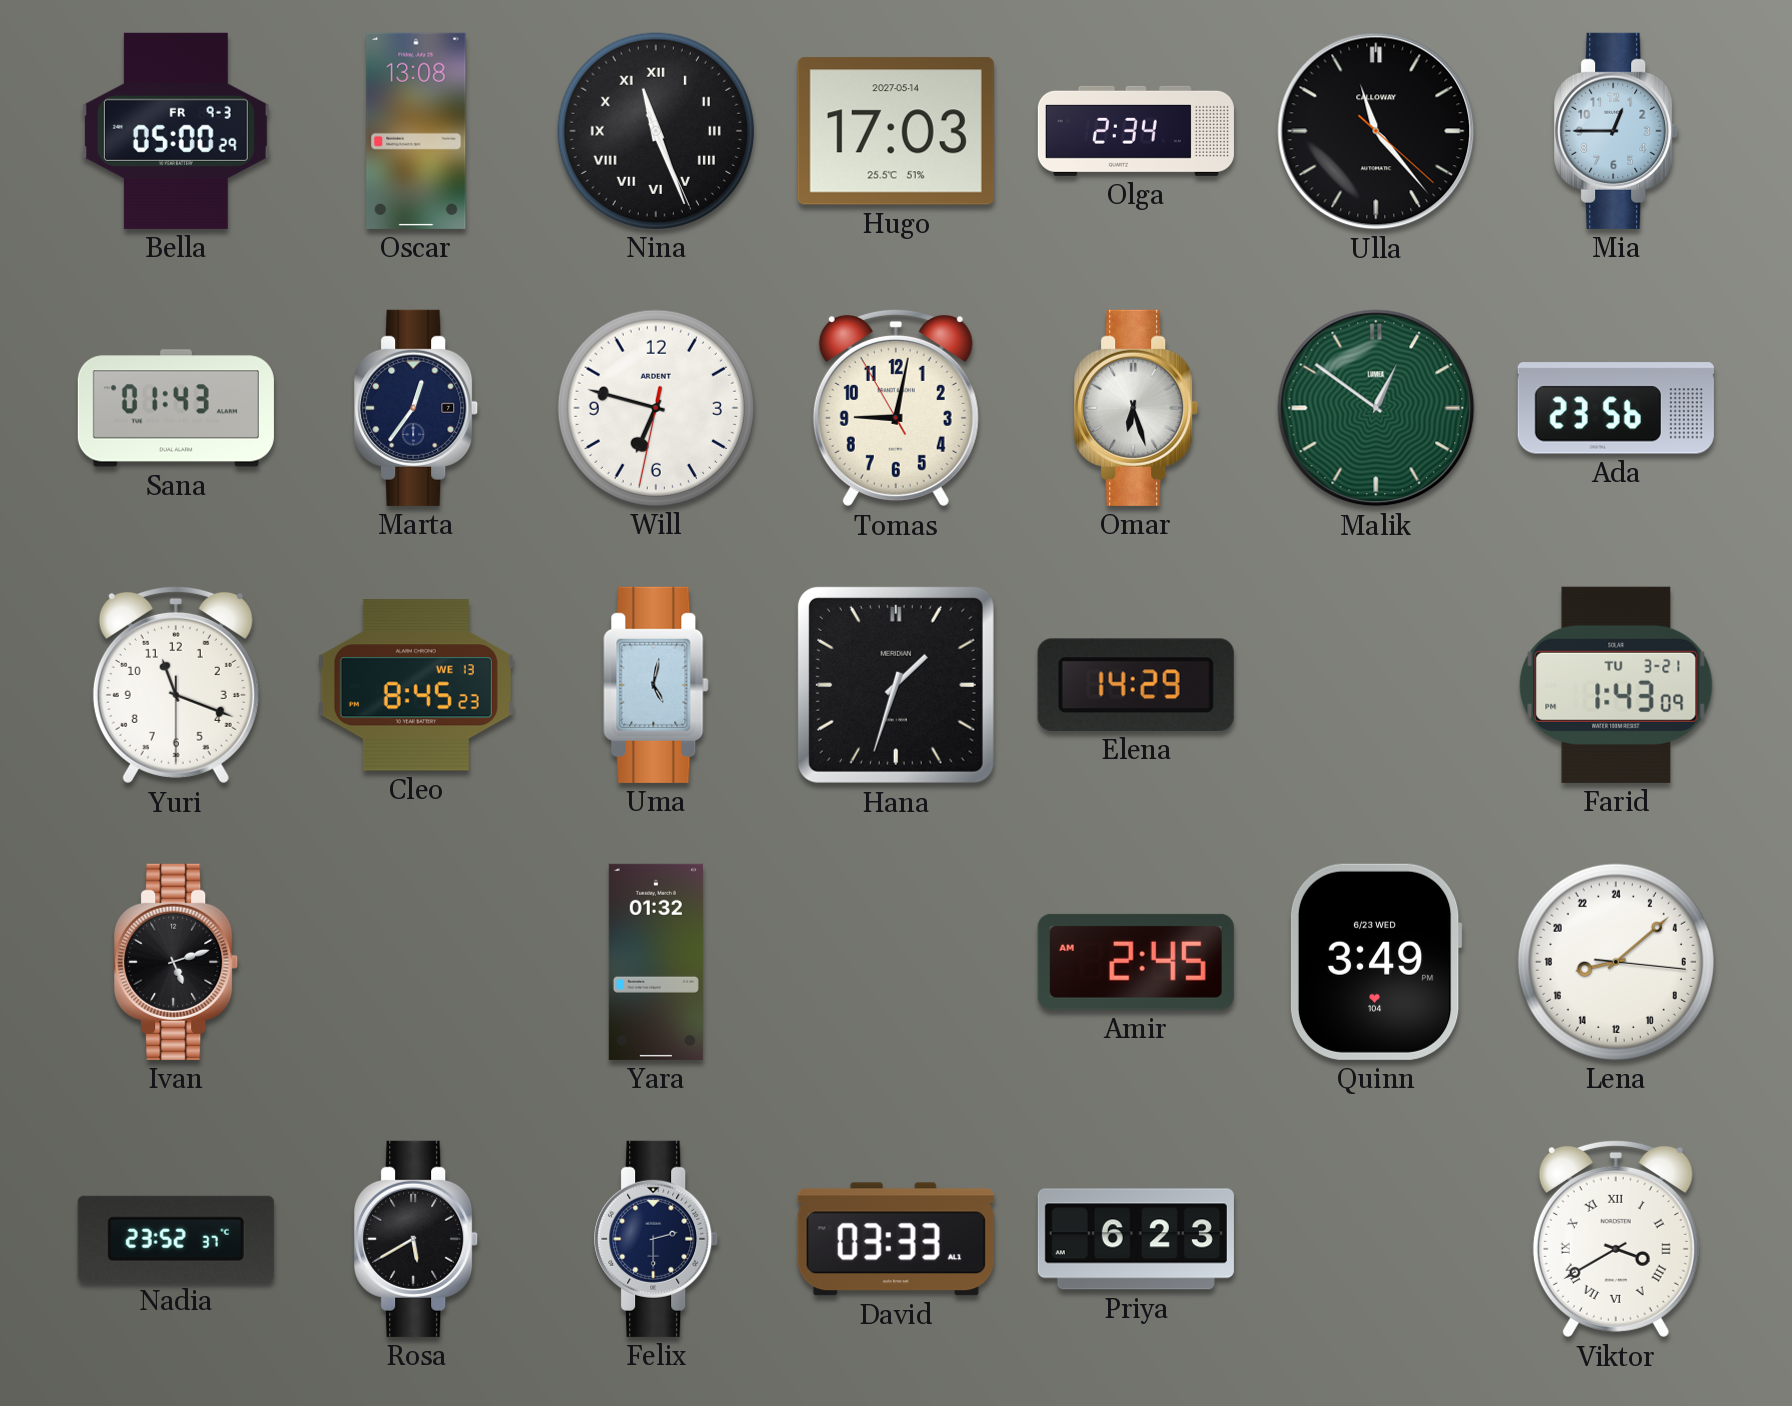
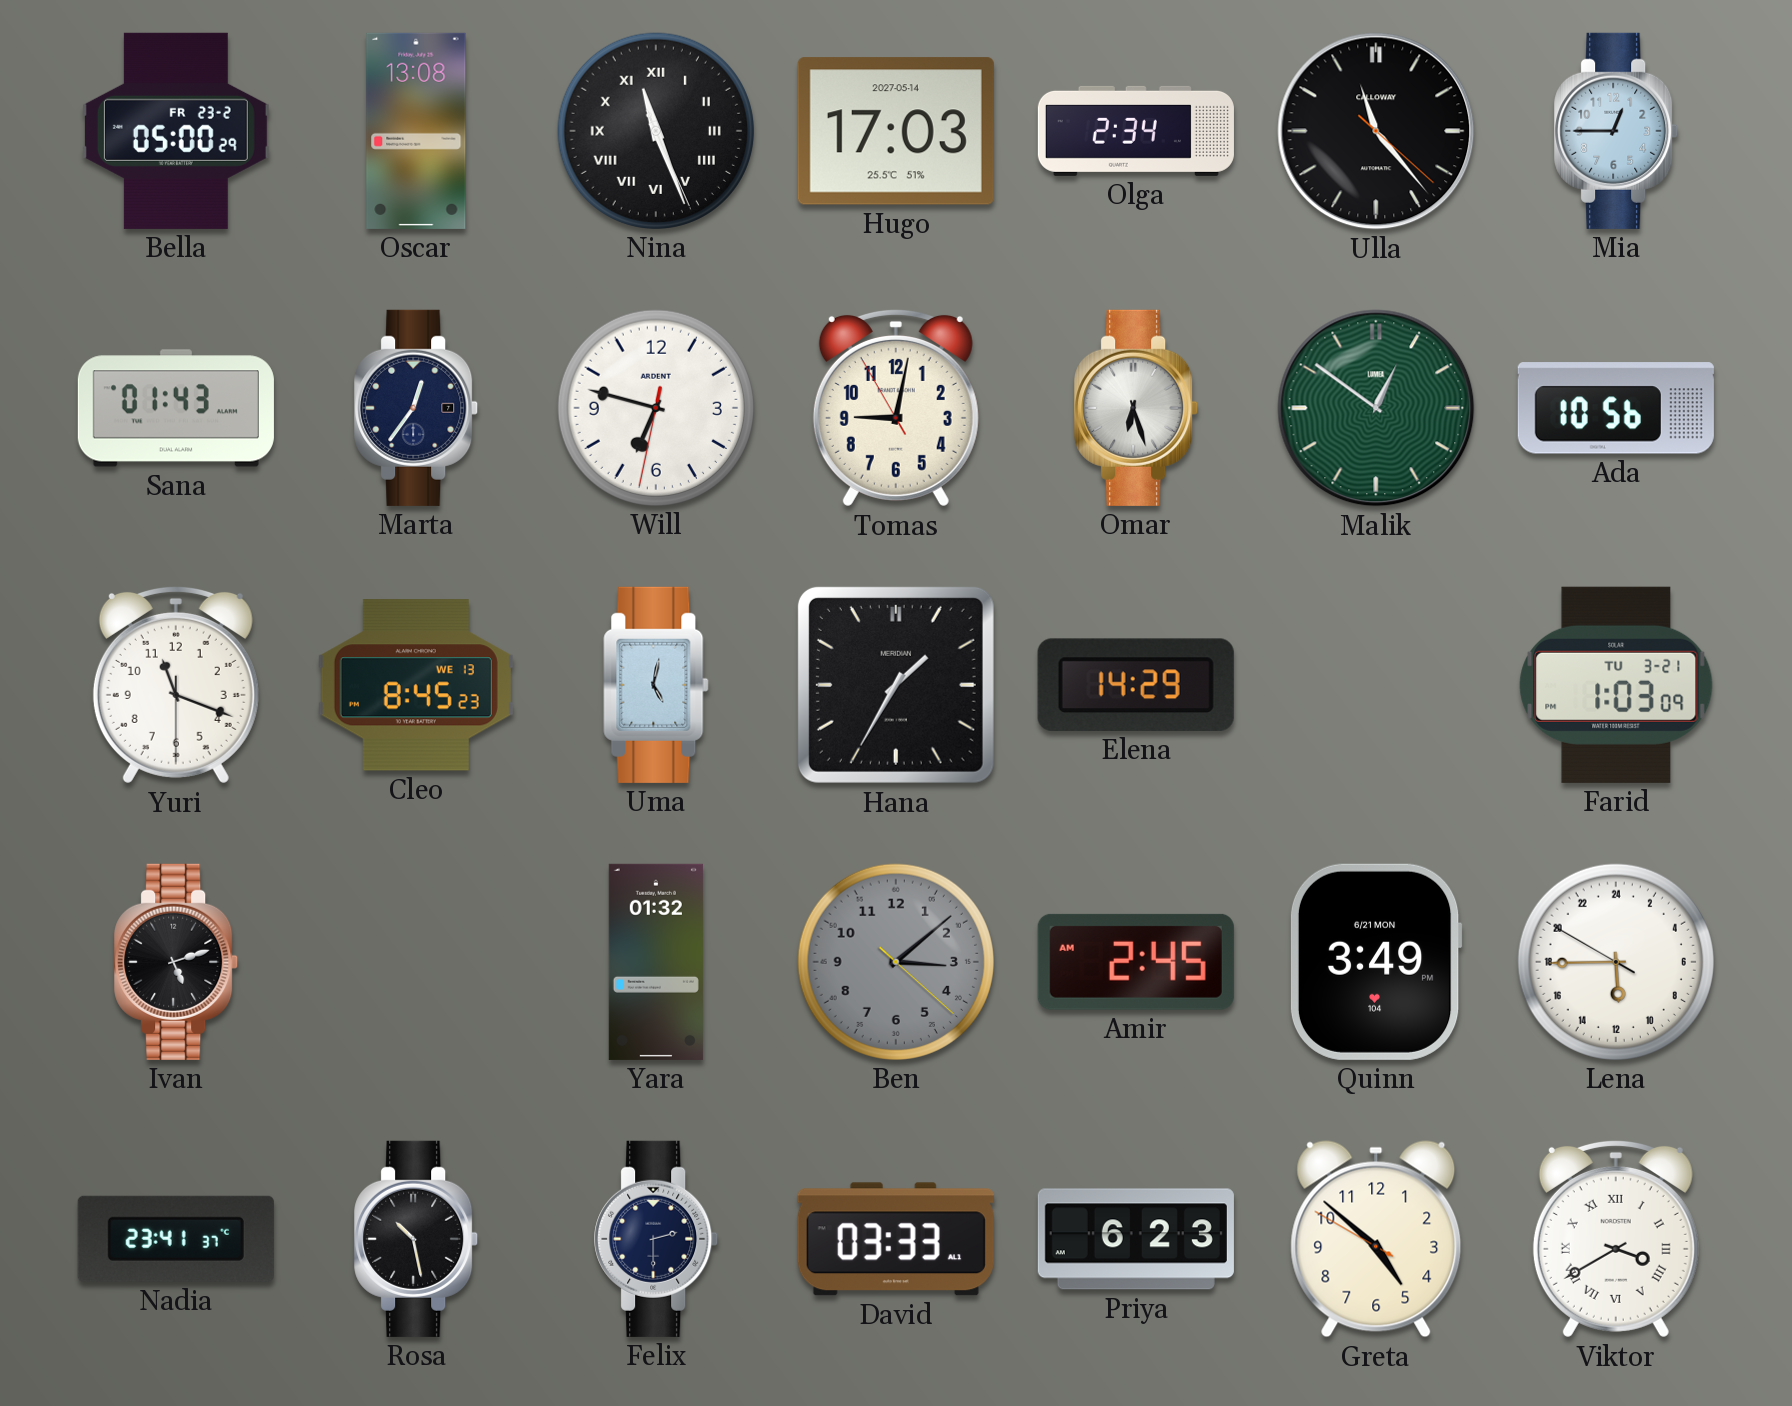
Bella date: FR 9-3 -> FR 23-2 (176, 131)
Ada: 23:56 -> 10:56 (1616, 408)
Hana: 1:33 -> 1:35 (896, 685)
Farid: 1:43 -> 1:03 (1616, 685)
Ben: none -> 3:08 (896, 962)
Quinn date: 6/23 WED -> 6/21 MON (1376, 962)
Lena: 17:08 -> 11:44 (1616, 962)
Nadia: 23:52 -> 23:41 (176, 1239)
Rosa: 5:40 -> 10:28 (417, 1239)
Greta: none -> 4:51 (1376, 1239)
